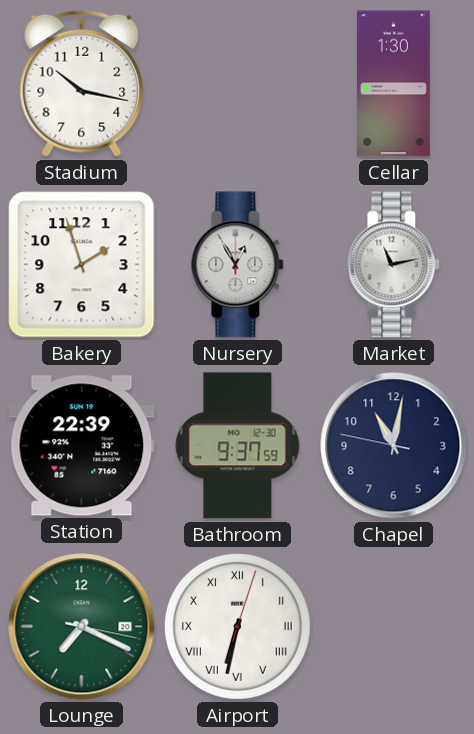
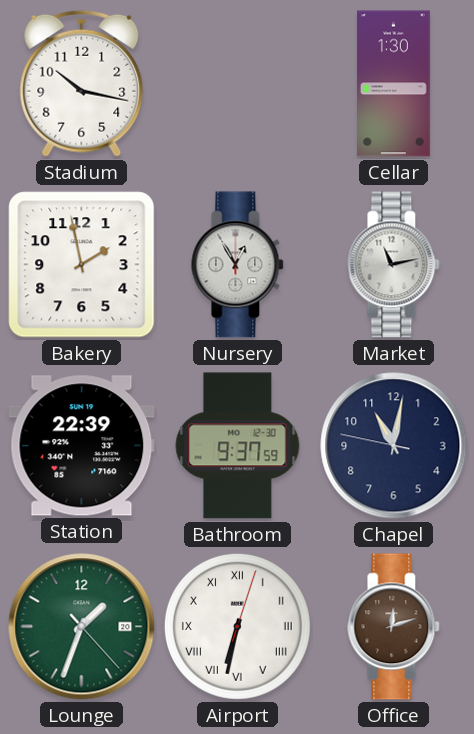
Bakery: 1:57 -> 1:58 (82, 265)
Lounge: 7:19 -> 1:33 (82, 627)
Office: none -> 12:12 (394, 627)
